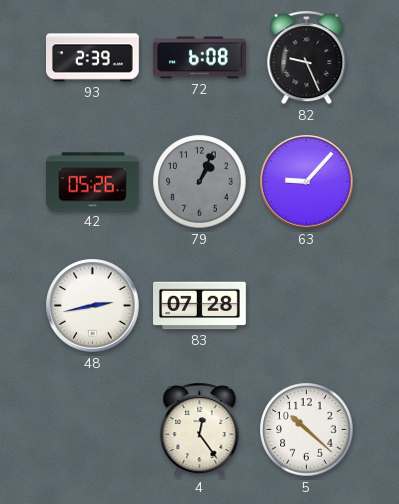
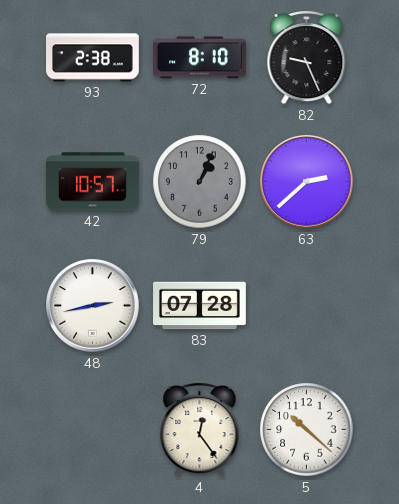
93: 2:39 -> 2:38 (93, 58)
72: 6:08 -> 8:10 (200, 58)
42: 05:26 -> 10:57 (93, 182)
63: 9:07 -> 2:38 (307, 182)
